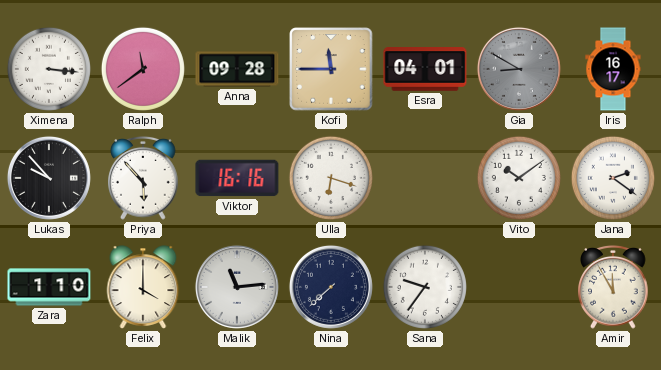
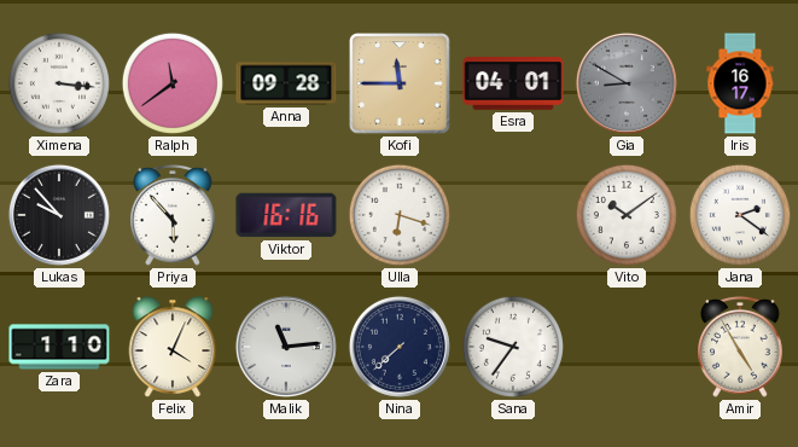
Felix: 4:00 -> 4:04 (173, 347)
Amir: 11:55 -> 4:55 (740, 347)
